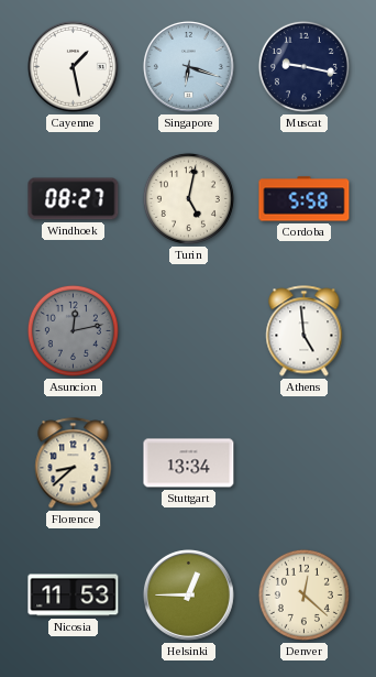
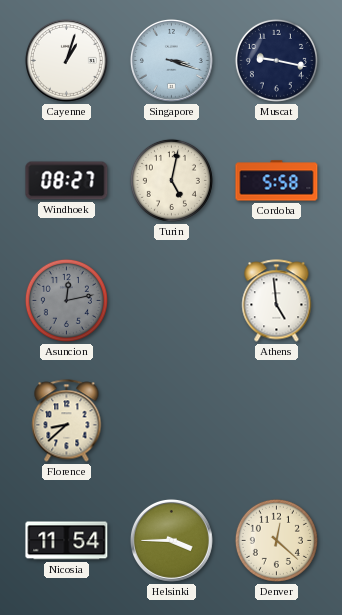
Cayenne: 1:28 -> 1:03 (66, 60)
Singapore: 6:18 -> 3:18 (171, 60)
Stuttgart: 13:34 -> none (189, 463)
Nicosia: 11:53 -> 11:54 (67, 541)
Helsinki: 12:45 -> 3:45 (171, 540)
